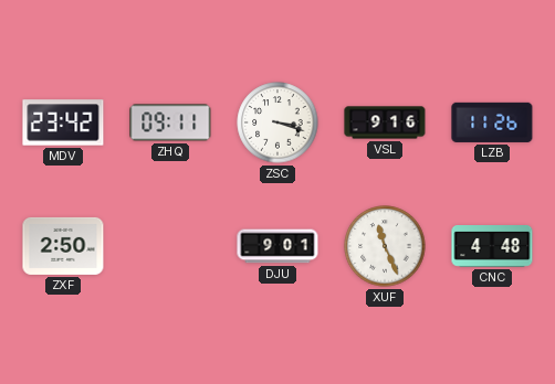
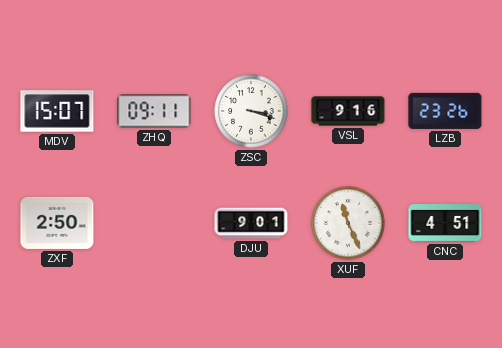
MDV: 23:42 -> 15:07 (57, 111)
LZB: 11:26 -> 23:26 (445, 111)
CNC: 4:48 -> 4:51 (445, 224)
